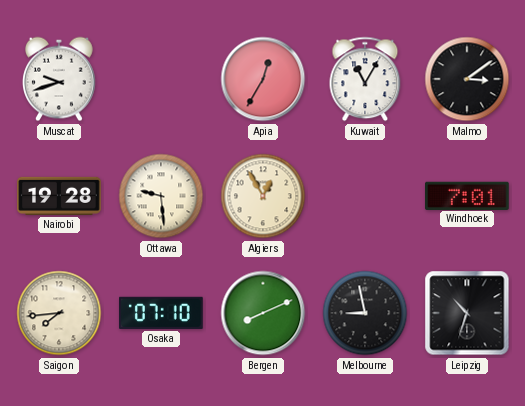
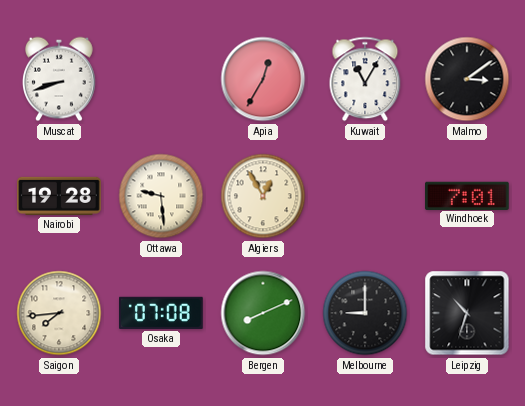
Muscat: 9:42 -> 8:42 (60, 79)
Osaka: 07:10 -> 07:08 (162, 313)
Melbourne: 8:58 -> 9:00 (365, 313)
